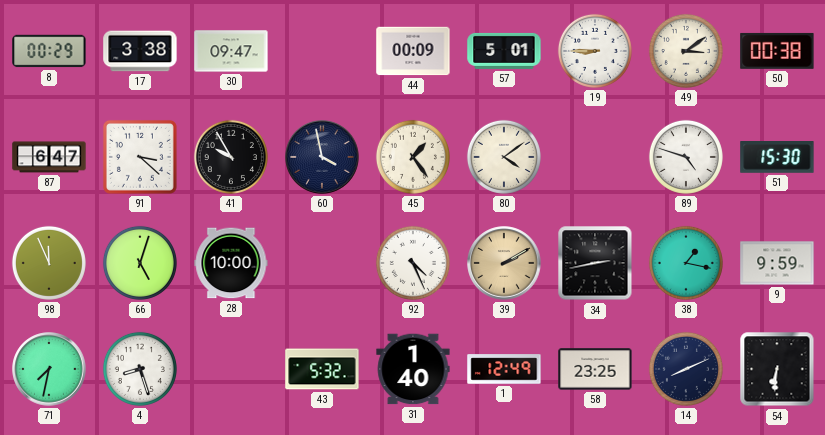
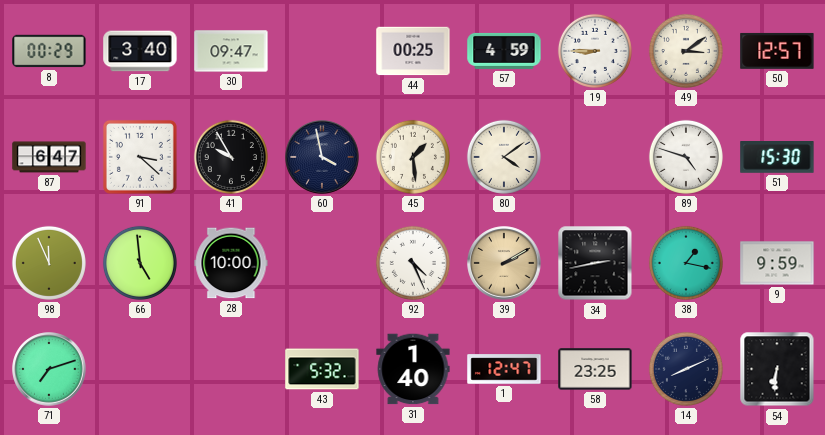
17: 3:38 -> 3:40 (140, 51)
44: 00:09 -> 00:25 (413, 51)
57: 5:01 -> 4:59 (504, 51)
50: 00:38 -> 12:57 (777, 51)
45: 1:24 -> 1:29 (413, 157)
66: 5:03 -> 4:59 (140, 263)
71: 7:32 -> 7:12 (49, 369)
4: 8:27 -> none (140, 369)
1: 12:49 -> 12:47 (504, 369)
